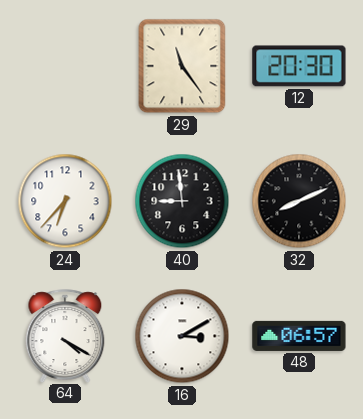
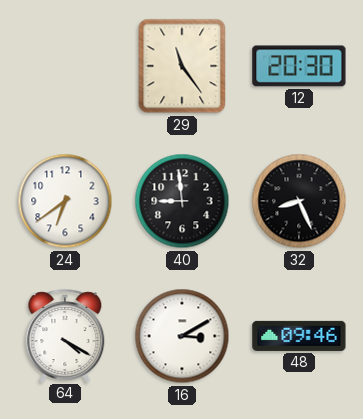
24: 6:37 -> 6:39 (65, 201)
32: 8:11 -> 8:26 (299, 201)
48: 06:57 -> 09:46 (299, 336)
